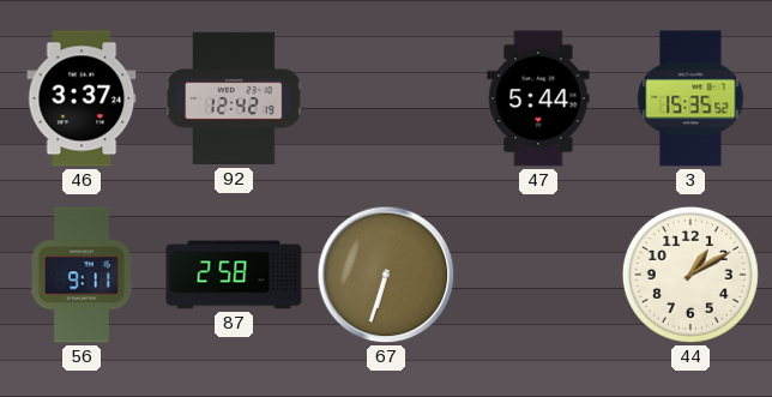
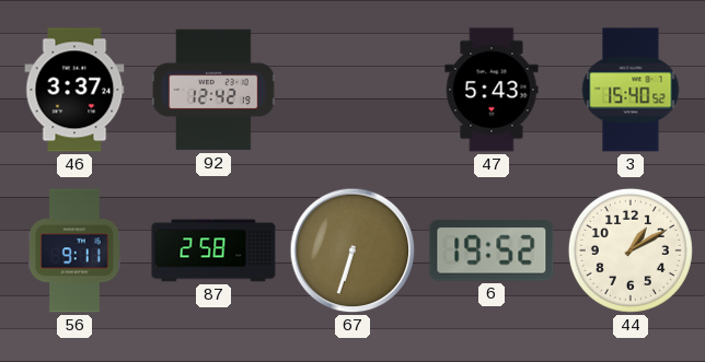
47: 5:44 -> 5:43 (492, 90)
3: 15:35 -> 15:40 (631, 90)
6: none -> 19:52 (492, 250)
